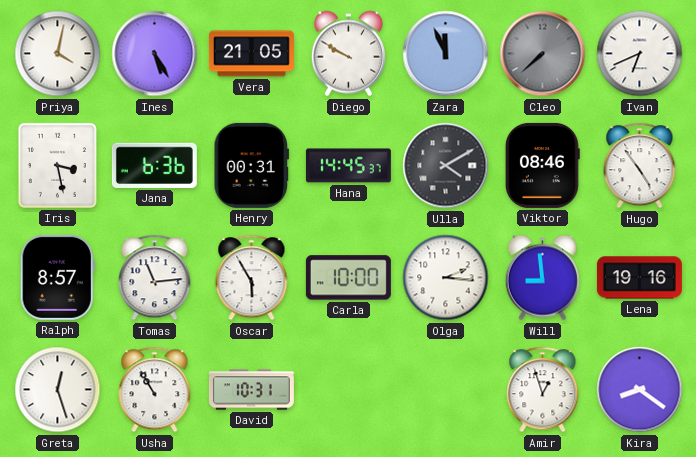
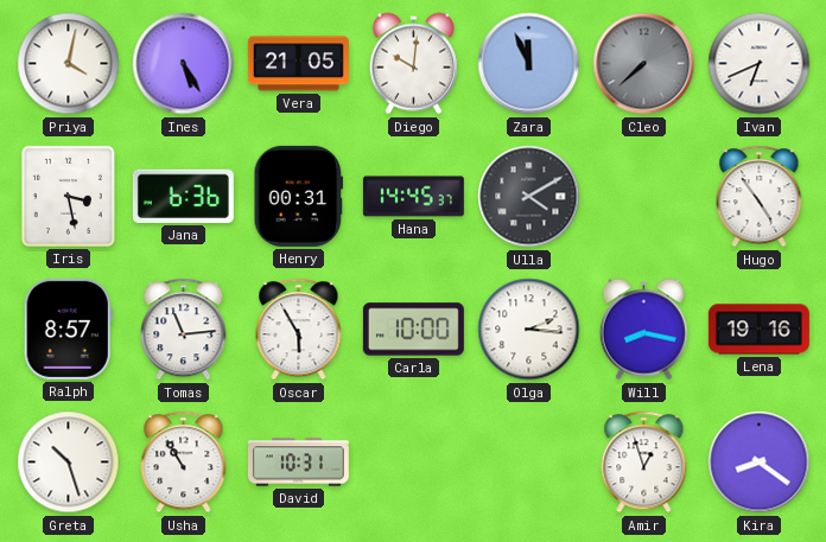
Diego: 9:50 -> 10:01 (413, 64)
Viktor: 08:46 -> none (542, 165)
Will: 8:59 -> 8:17 (643, 330)
Greta: 12:27 -> 10:27 (69, 463)
